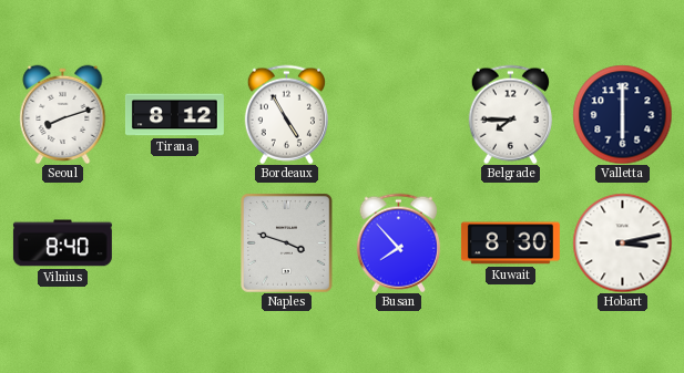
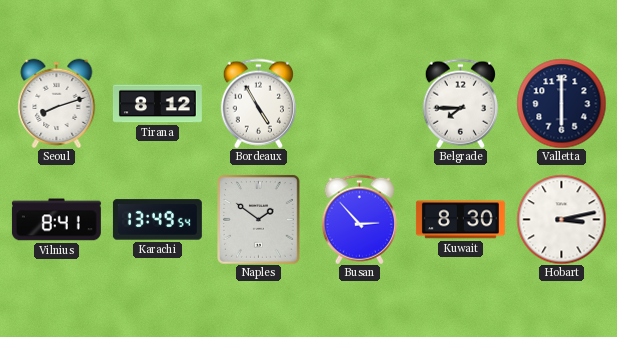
Vilnius: 8:40 -> 8:41 (56, 220)
Karachi: none -> 13:49 (157, 220)
Naples: 3:48 -> 1:51 (259, 219)
Busan: 7:53 -> 2:53 (359, 219)
